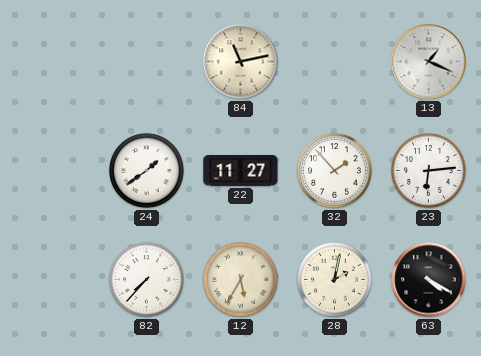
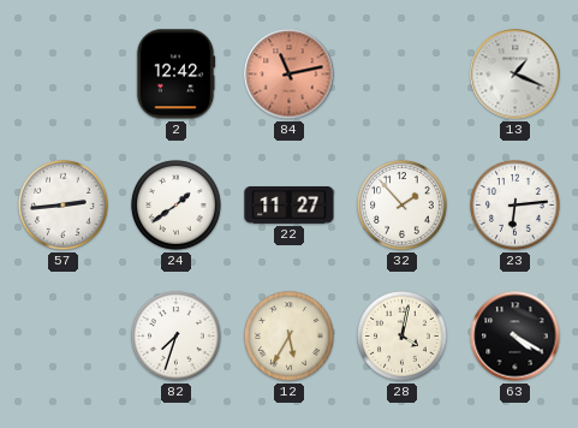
2: none -> 12:42 (175, 75)
84 dial: cream -> salmon (290, 75)
57: none -> 2:44 (64, 206)
82: 7:37 -> 7:33 (177, 337)
28: 2:02 -> 4:02 (403, 337)
